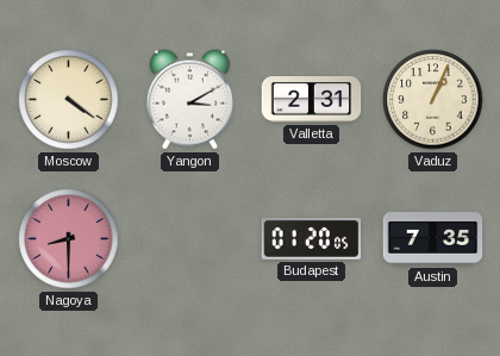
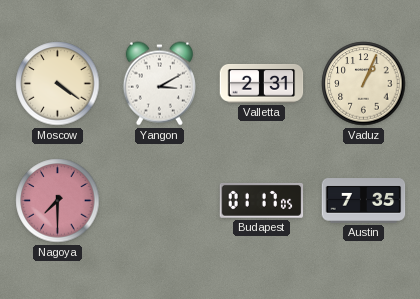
Nagoya: 8:30 -> 7:30 (58, 201)
Budapest: 01:20 -> 01:17 (262, 200)
